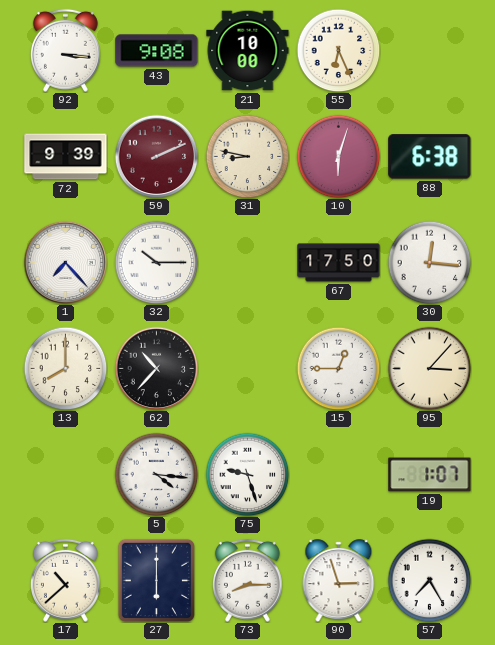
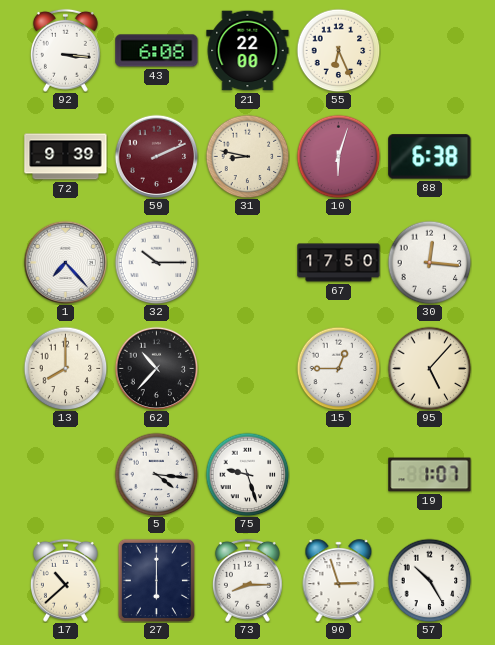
43: 9:08 -> 6:08 (157, 51)
21: 10:00 -> 22:00 (248, 51)
95: 3:07 -> 5:07 (429, 368)
57: 7:25 -> 10:25 (429, 580)
